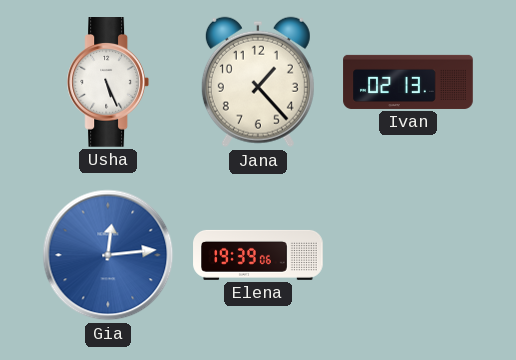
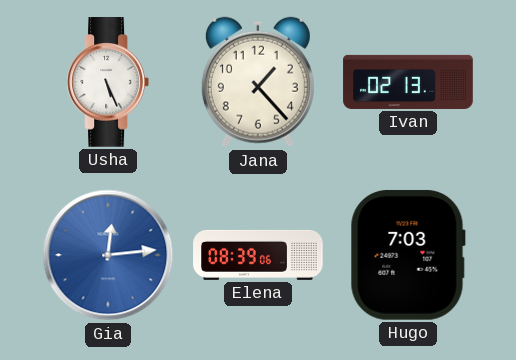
Elena: 19:39 -> 08:39 (258, 255)
Hugo: none -> 7:03 (408, 255)
